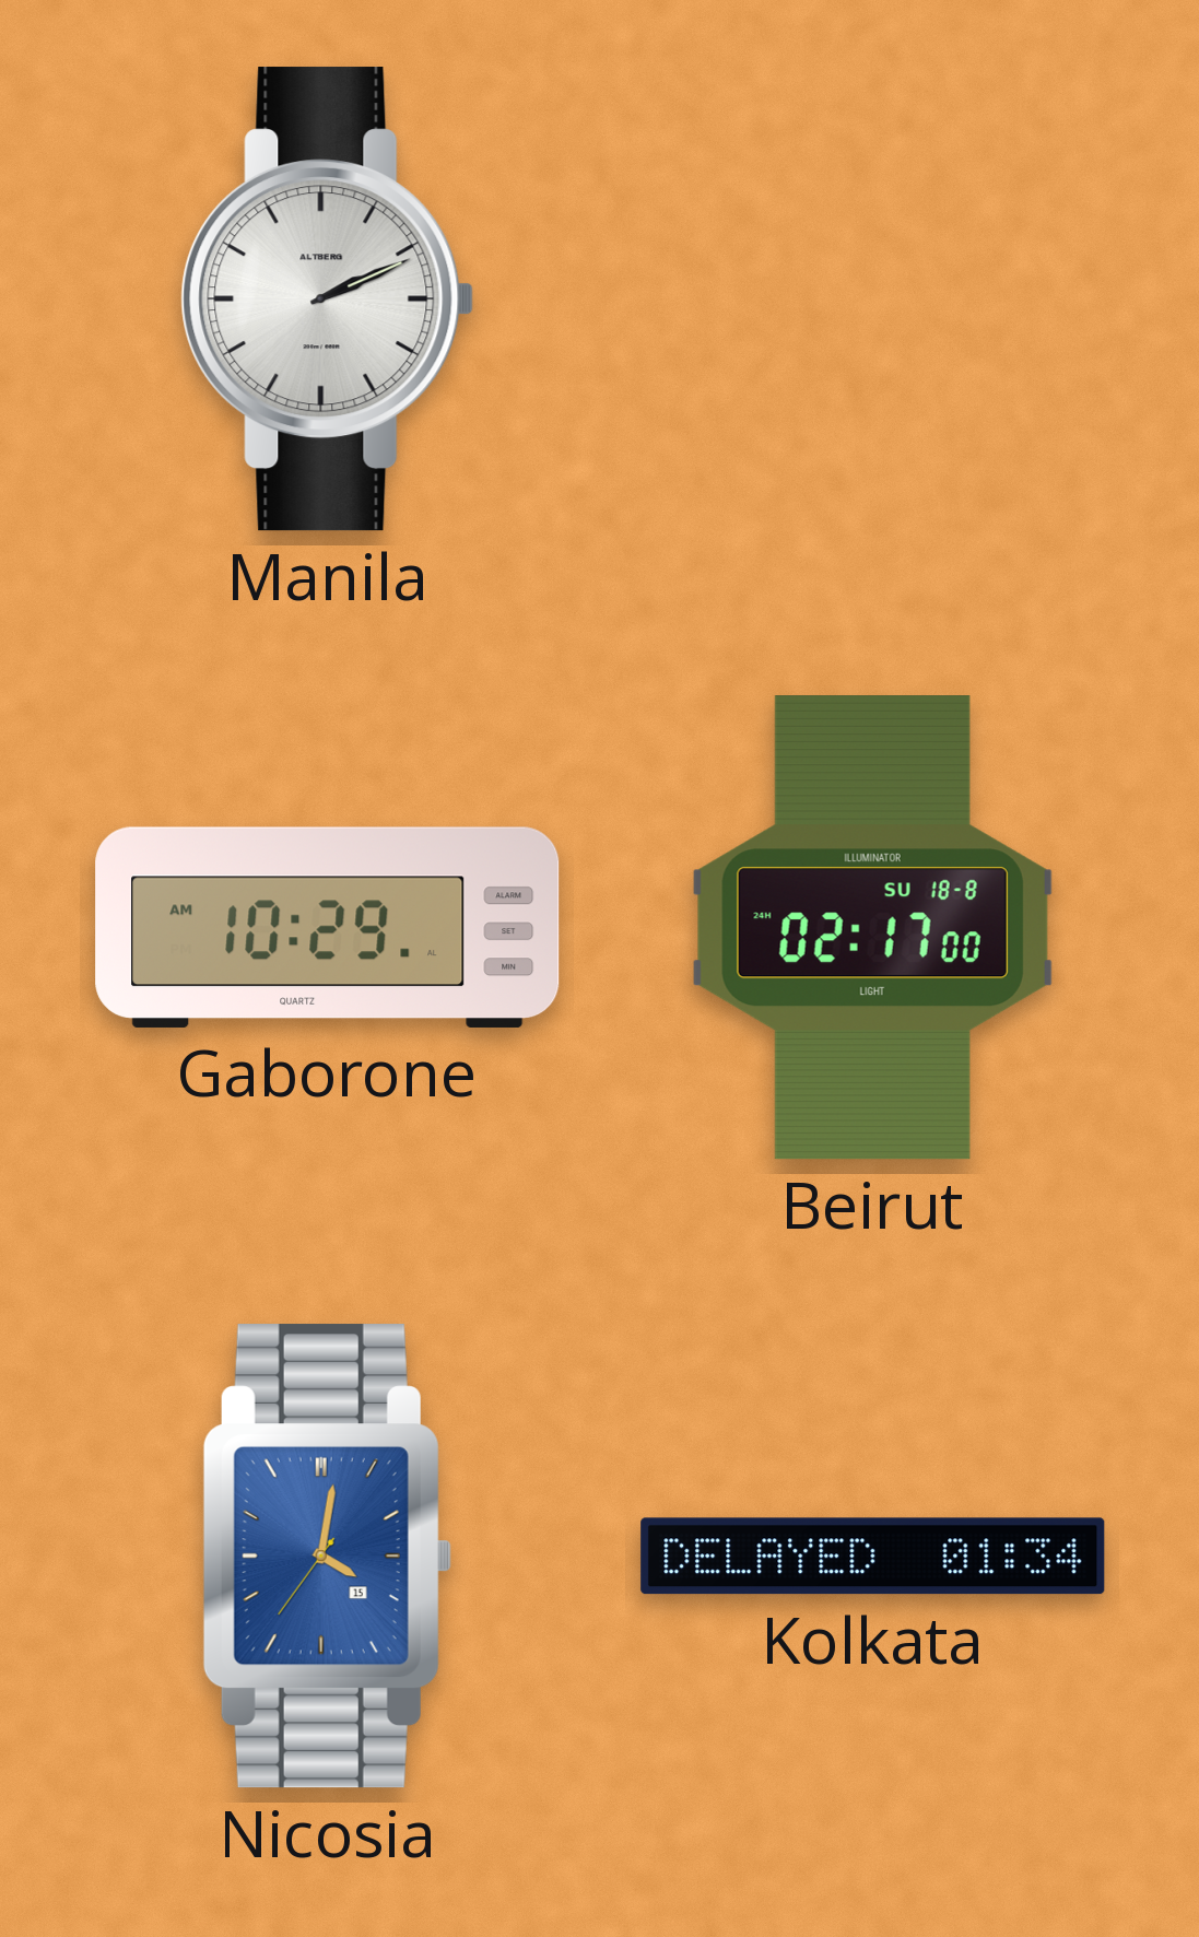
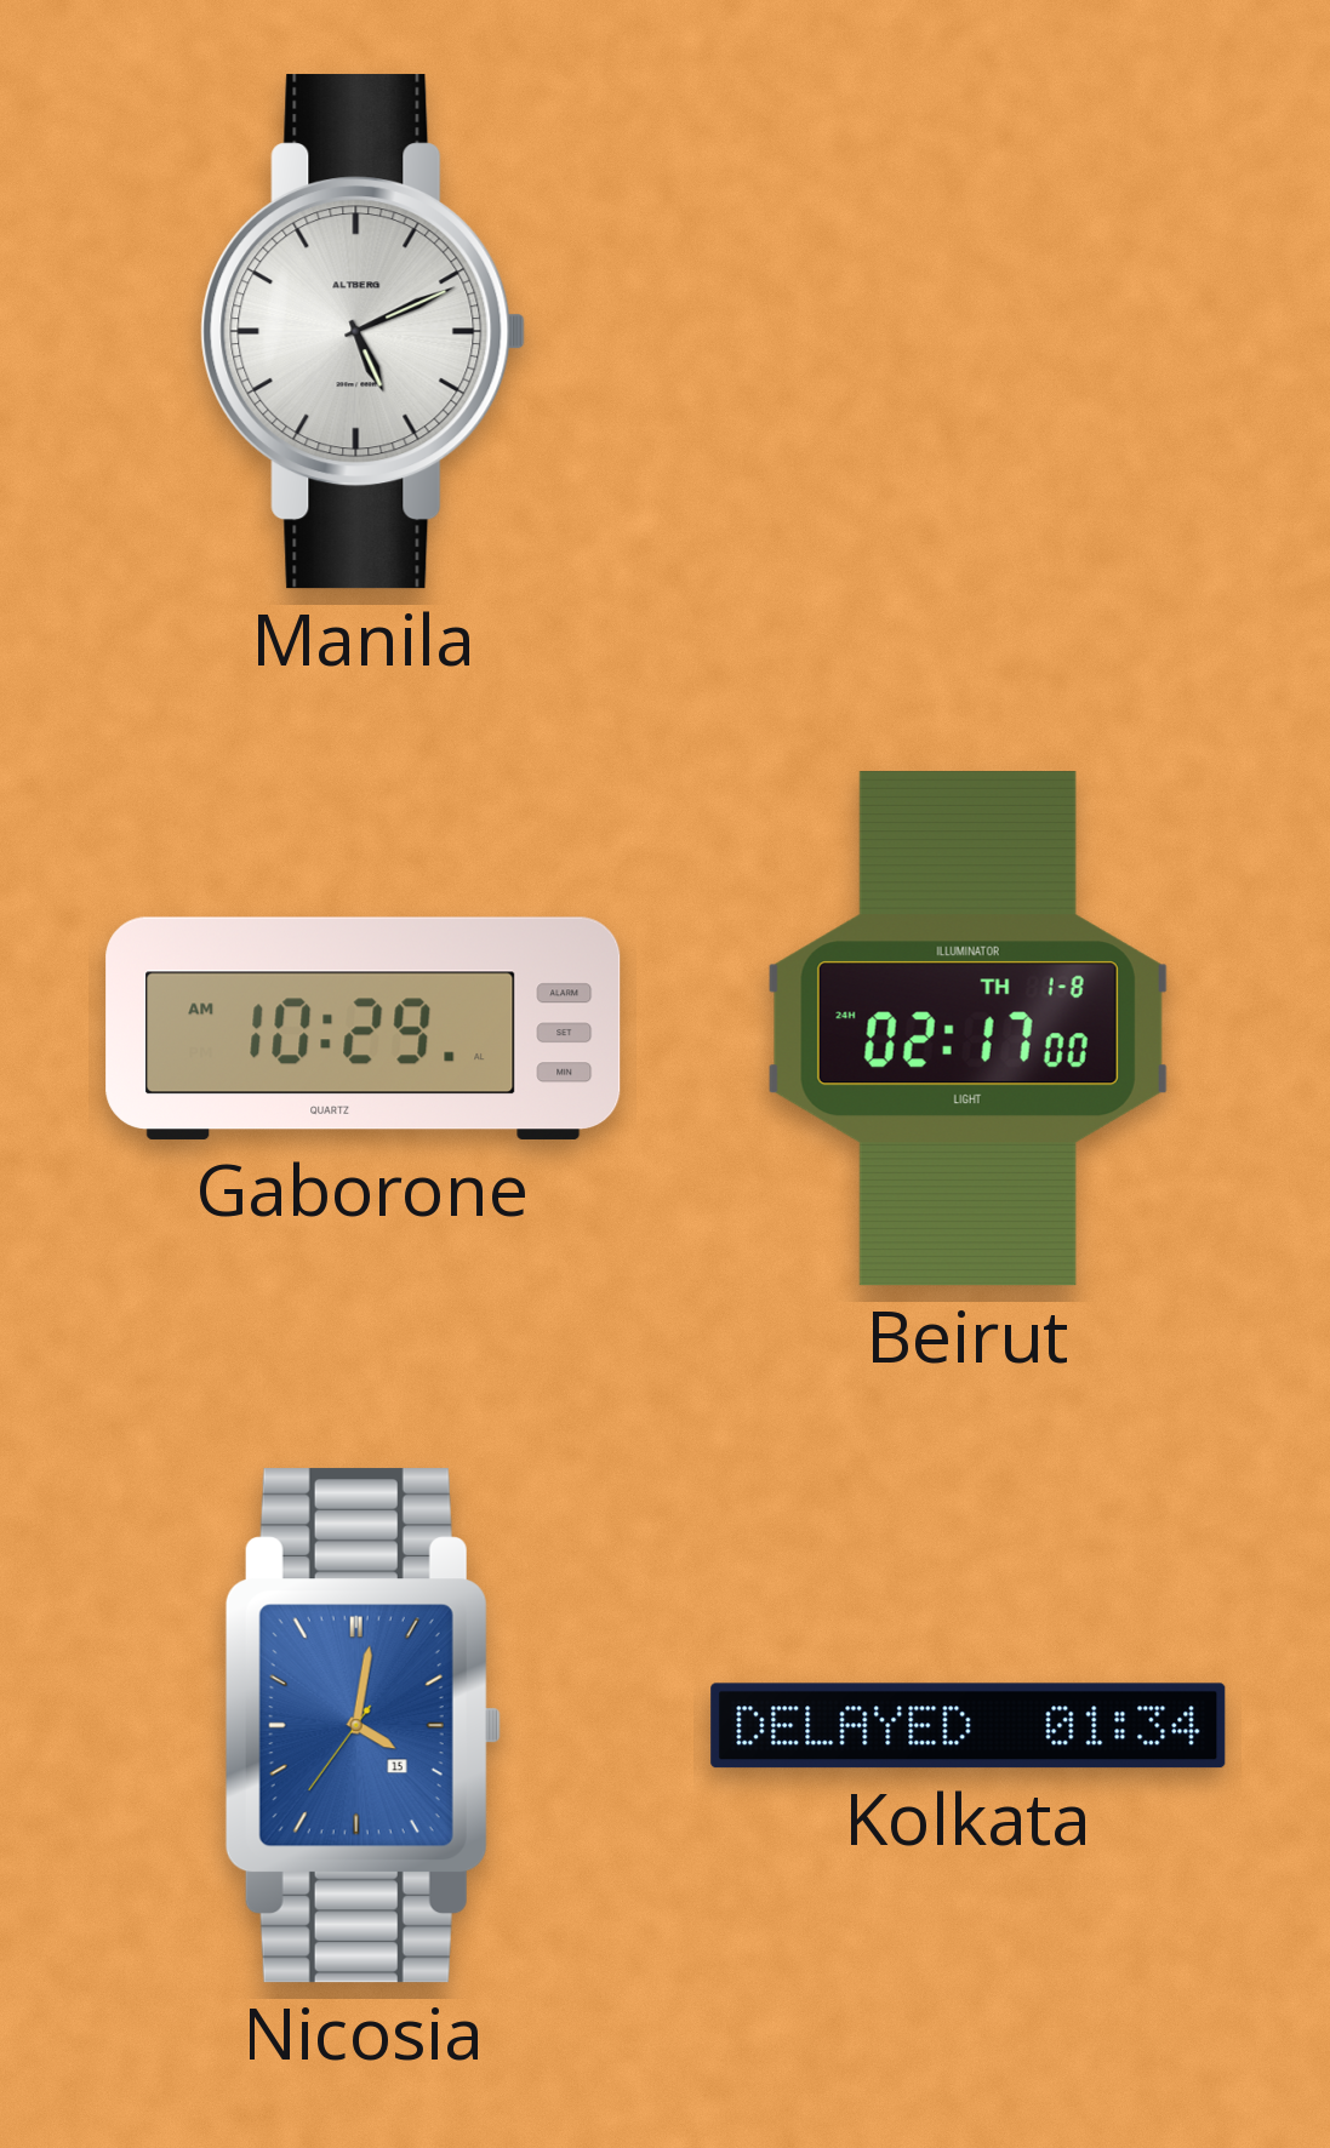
Manila: 2:11 -> 5:11 (364, 332)
Beirut date: SU 18-8 -> TH 1-8 (967, 1029)
